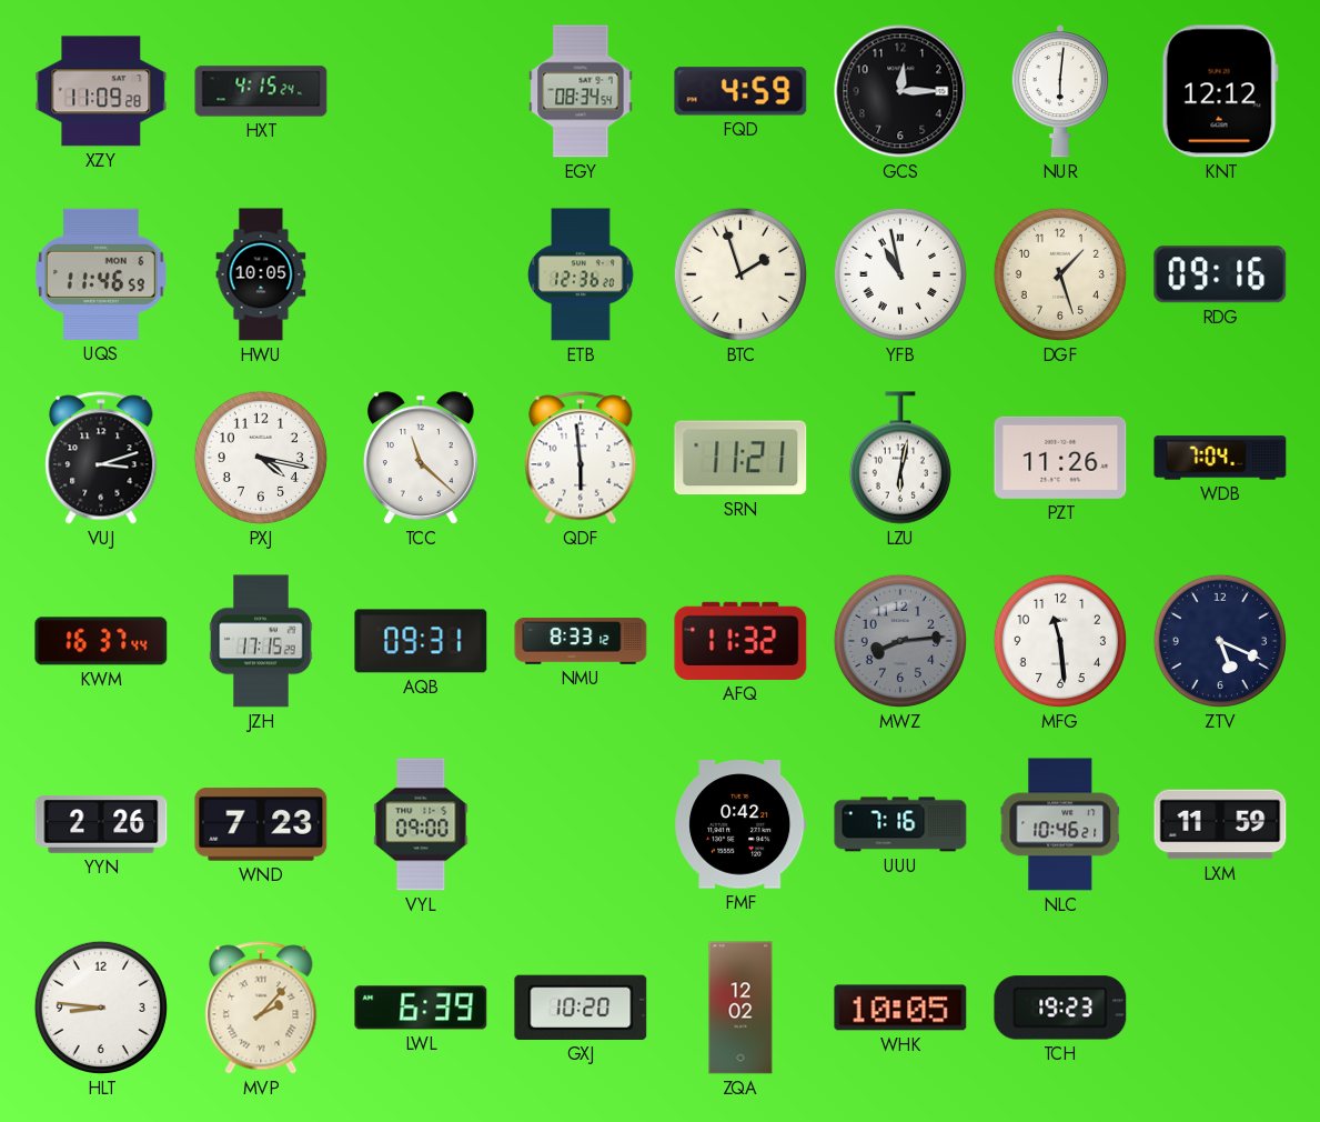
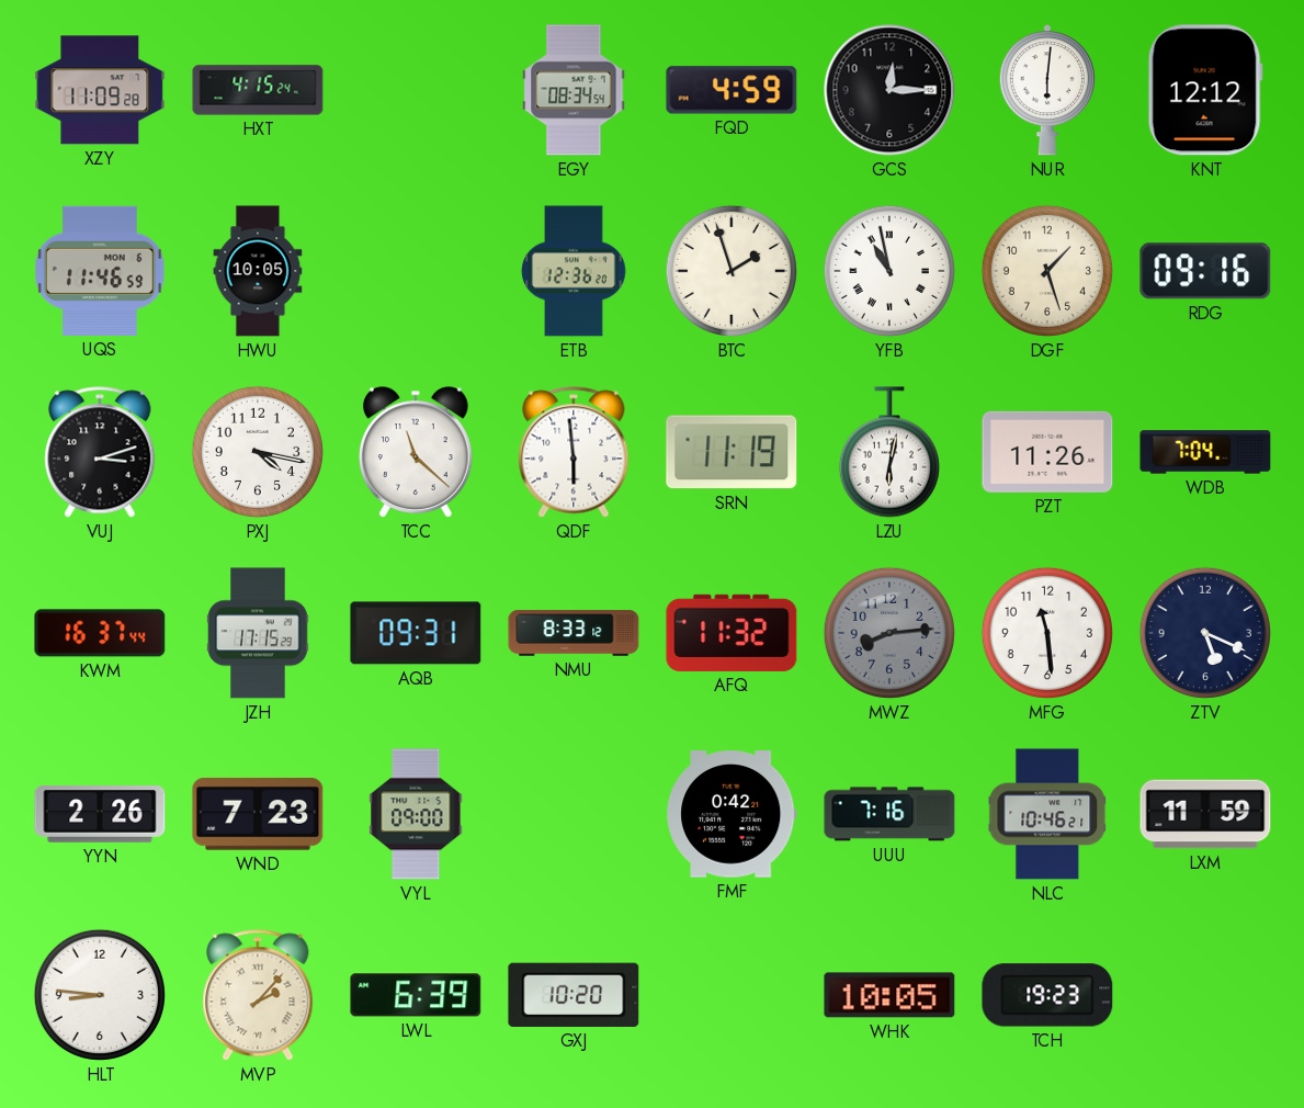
SRN: 11:21 -> 11:19 (732, 452)
ZQA: 12:02 -> none (740, 1008)
